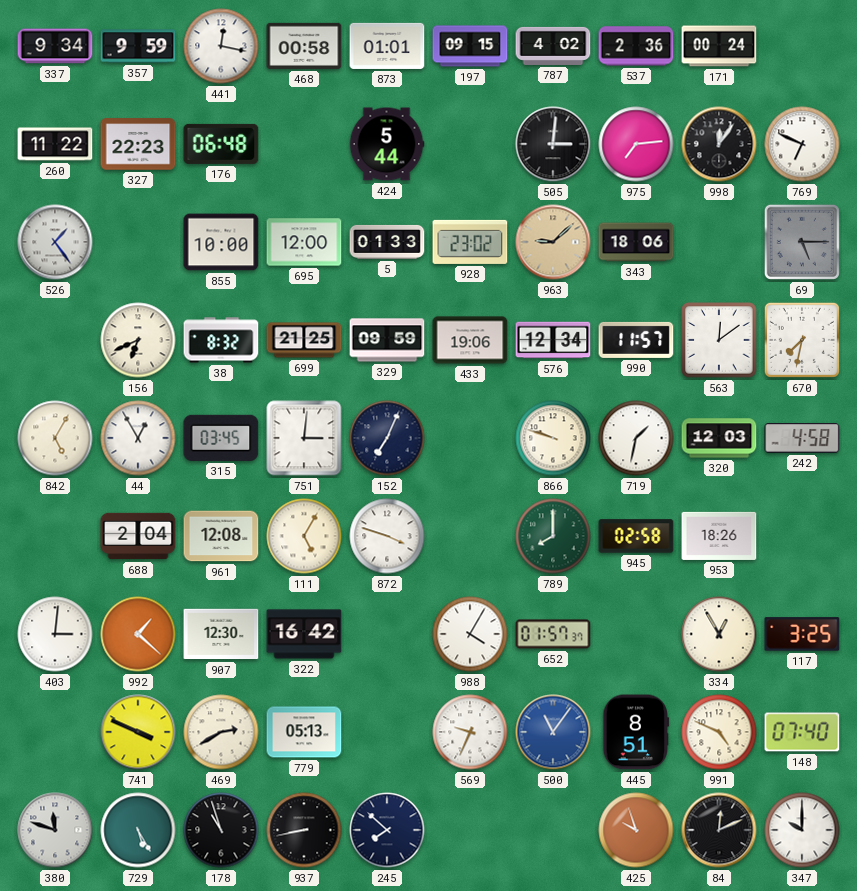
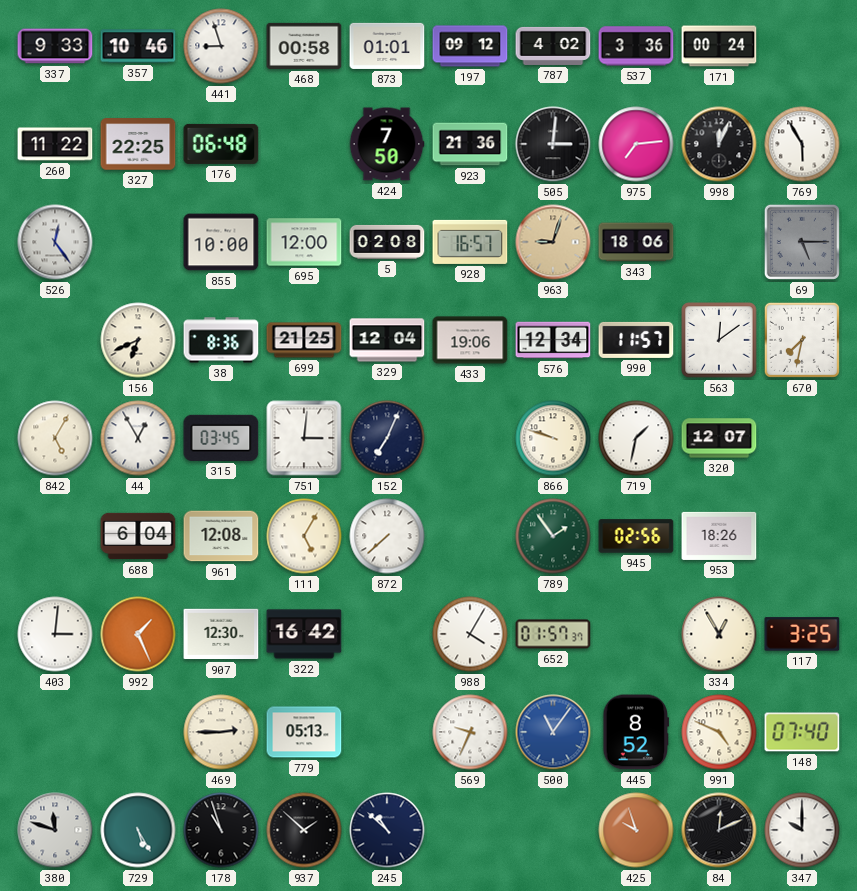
337: 9:34 -> 9:33 (55, 46)
357: 9:59 -> 10:46 (138, 46)
441: 12:17 -> 8:57 (221, 46)
197: 09:15 -> 09:12 (470, 46)
537: 2:36 -> 3:36 (636, 46)
327: 22:23 -> 22:25 (138, 144)
424: 5:44 -> 7:50 (387, 144)
923: none -> 21:36 (470, 144)
998: 12:06 -> 12:04 (719, 144)
769: 6:49 -> 5:55 (802, 144)
526: 1:24 -> 12:24 (55, 242)
5: 01:33 -> 02:08 (387, 242)
928: 23:02 -> 16:57 (470, 242)
963: 9:08 -> 9:03 (553, 242)
38: 8:32 -> 8:36 (221, 340)
329: 09:59 -> 12:04 (387, 340)
320: 12:03 -> 12:07 (719, 438)
242: 4:58 -> none (802, 438)
688: 2:04 -> 6:04 (138, 536)
872: 3:48 -> 7:38 (387, 536)
789: 8:00 -> 1:54 (553, 536)
945: 02:58 -> 02:56 (636, 536)
992: 1:22 -> 1:26 (138, 634)
741: 3:49 -> none (138, 732)
469: 2:40 -> 2:45 (221, 732)
445: 8:51 -> 8:52 (636, 732)
937: 8:43 -> 1:52 (304, 830)
245: 7:52 -> 10:52 (387, 830)
